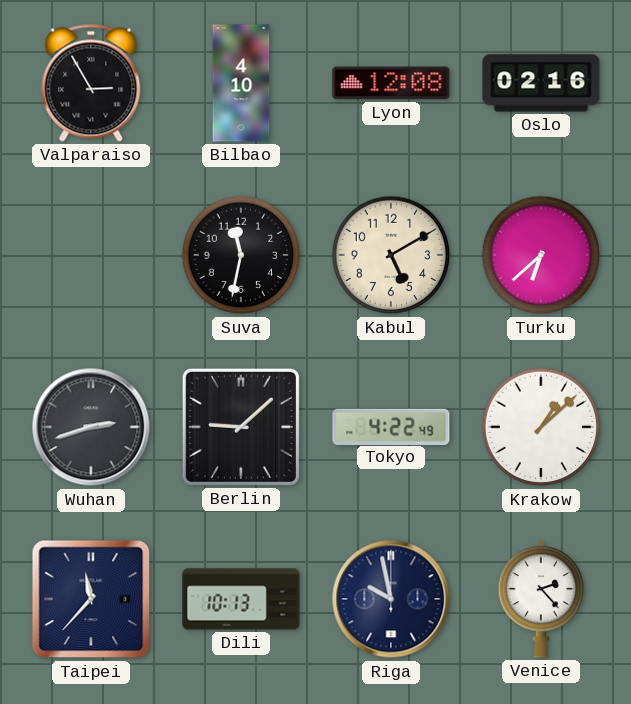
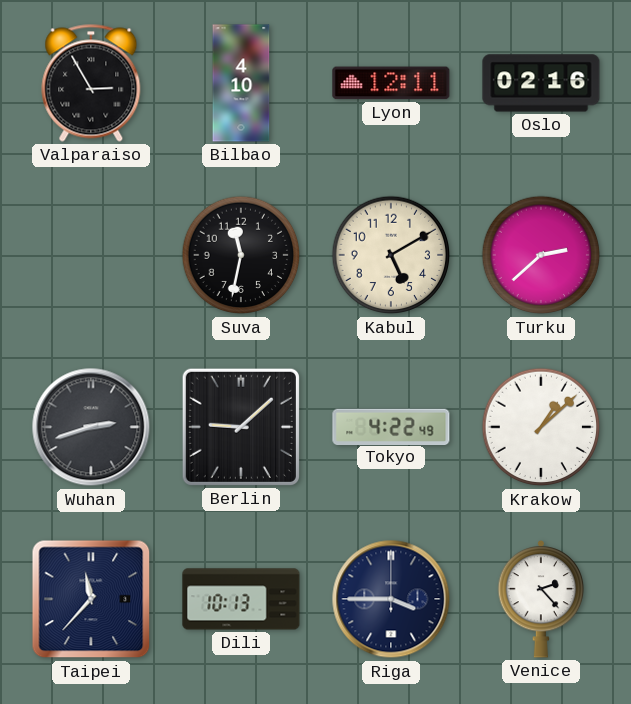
Lyon: 12:08 -> 12:11 (391, 83)
Turku: 6:38 -> 2:38 (541, 255)
Riga: 9:58 -> 3:45 (391, 599)
